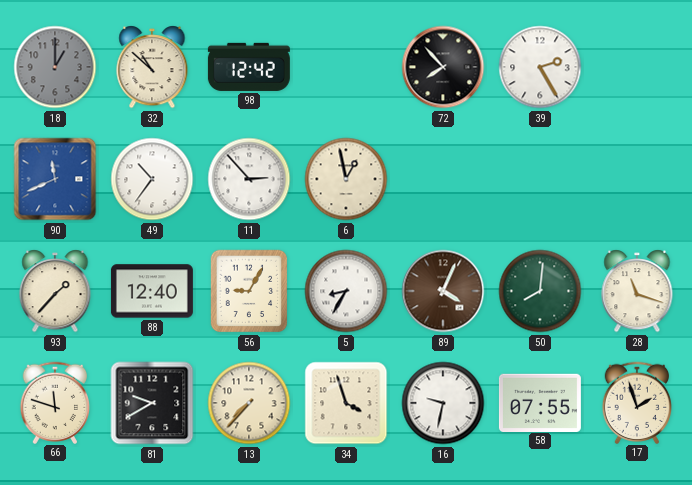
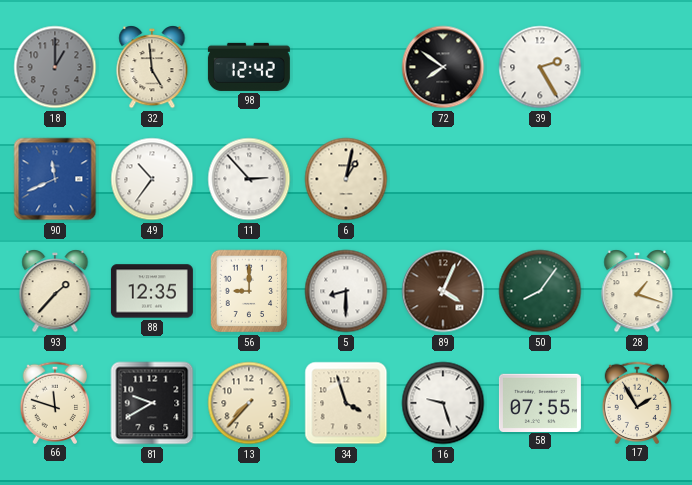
32: 10:52 -> 4:59 (152, 67)
72: 7:53 -> 7:51 (443, 67)
6: 12:58 -> 1:02 (346, 179)
88: 12:40 -> 12:35 (152, 291)
56: 9:05 -> 9:00 (249, 291)
5: 8:35 -> 8:30 (346, 291)
50: 8:01 -> 8:06 (540, 291)
28: 11:18 -> 1:18 (637, 291)
16: 9:32 -> 9:27 (443, 403)
17: 1:57 -> 1:55 (637, 402)
